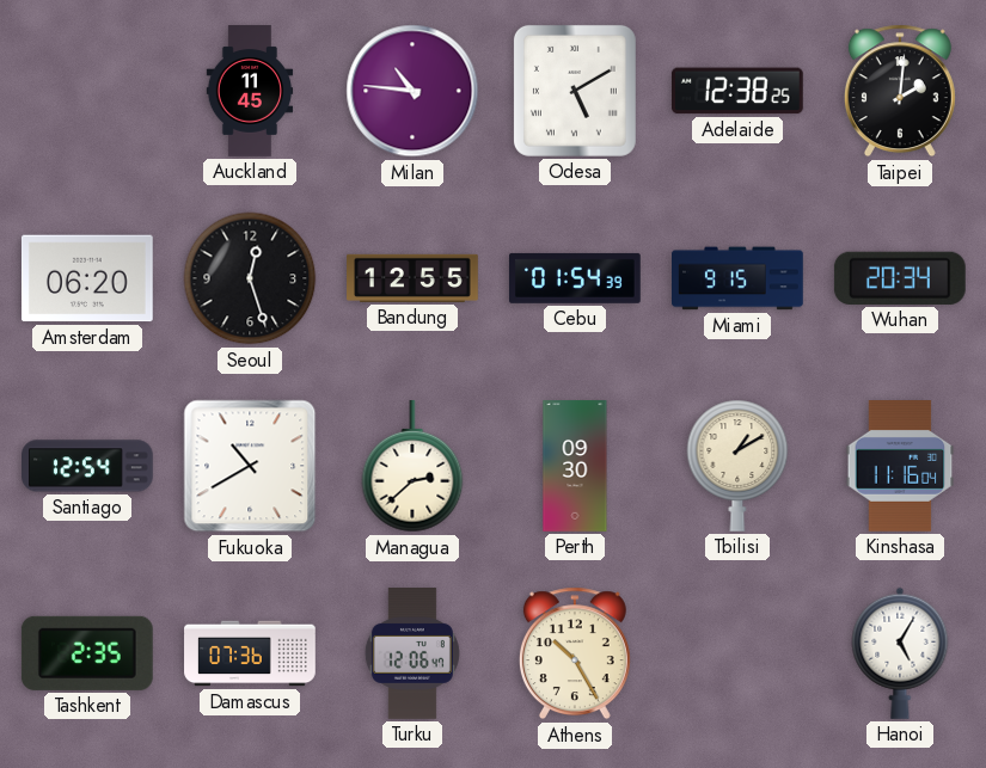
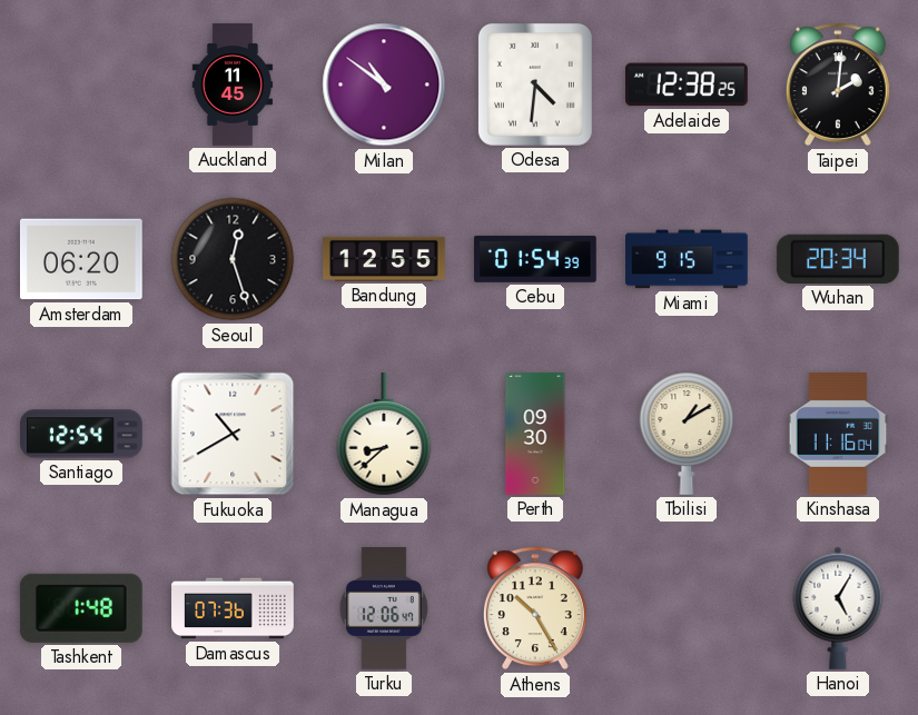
Milan: 10:46 -> 10:51 (384, 85)
Odesa: 5:10 -> 4:31 (535, 85)
Managua: 2:38 -> 8:38 (384, 435)
Tashkent: 2:35 -> 1:48 (81, 608)
